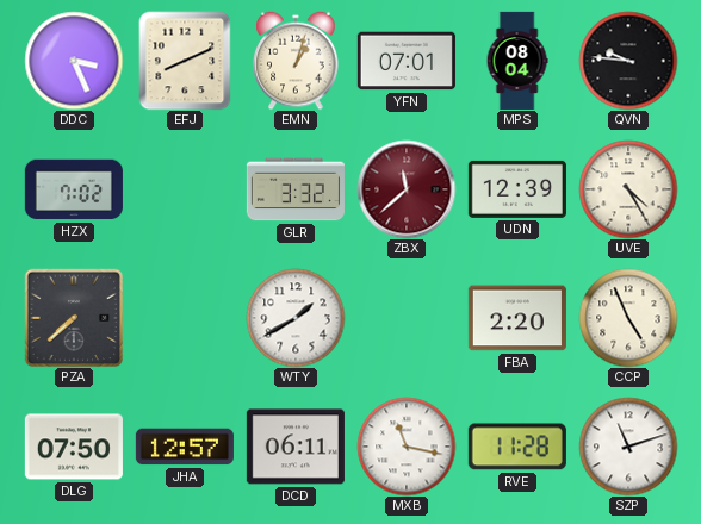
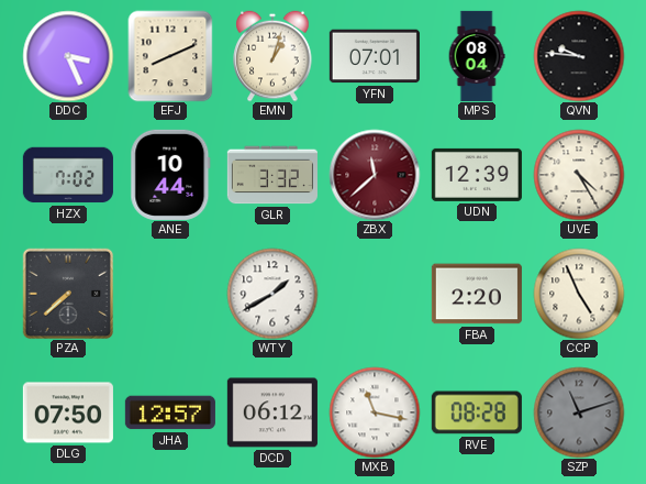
ANE: none -> 10:44 (170, 175)
DCD: 06:11 -> 06:12 (272, 413)
RVE: 11:28 -> 08:28 (477, 413)
SZP dial: white -> grey (579, 413)
